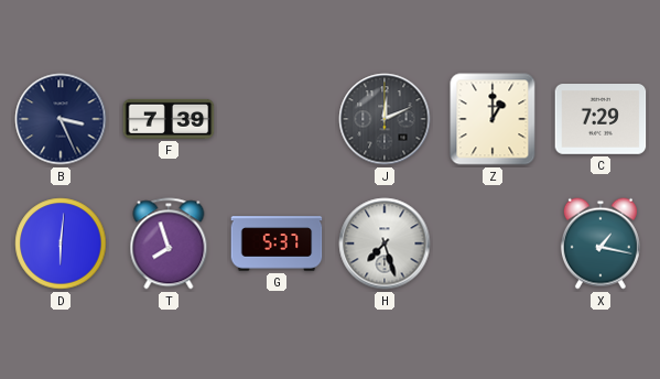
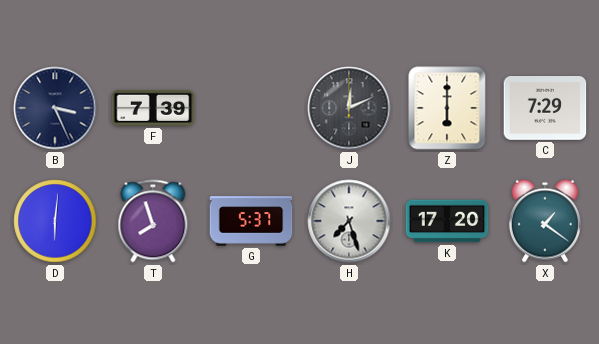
Z: 1:00 -> 6:00 (447, 108)
K: none -> 17:20 (447, 221)
X: 1:17 -> 1:21 (545, 221)
